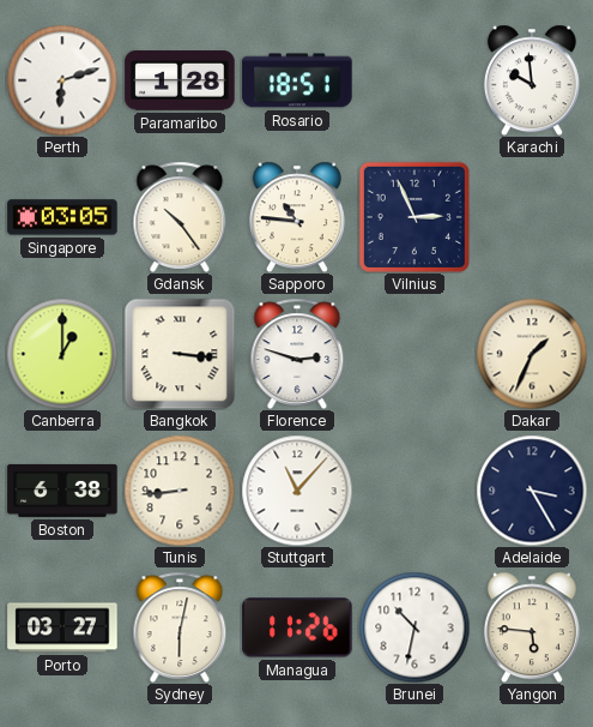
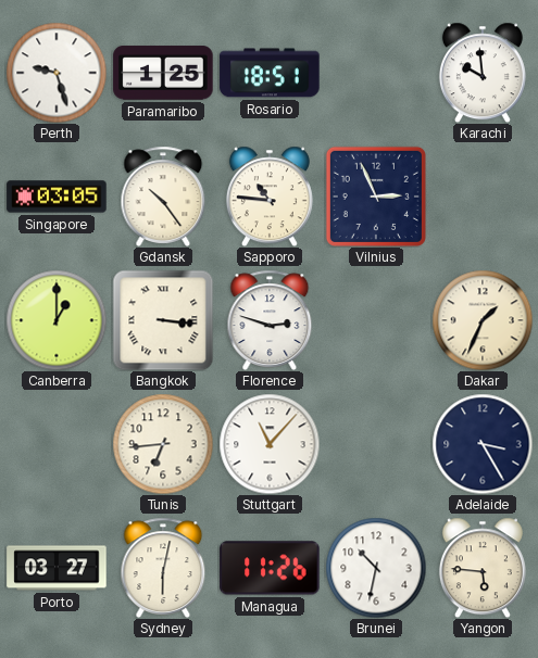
Perth: 6:12 -> 9:27 (57, 73)
Paramaribo: 1:28 -> 1:25 (163, 73)
Boston: 6:38 -> none (62, 491)
Tunis: 8:44 -> 6:44 (163, 444)
